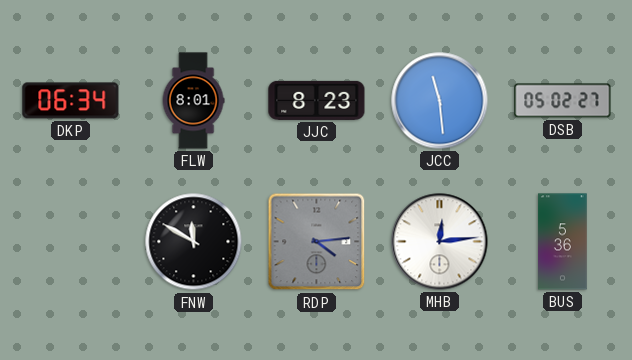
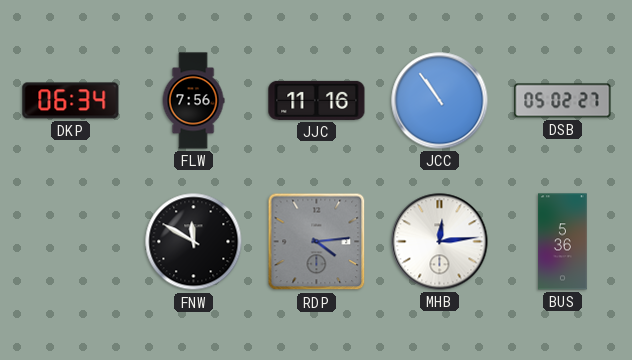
FLW: 8:01 -> 7:56 (193, 101)
JJC: 8:23 -> 11:16 (317, 100)
JCC: 11:29 -> 10:54 (440, 101)
